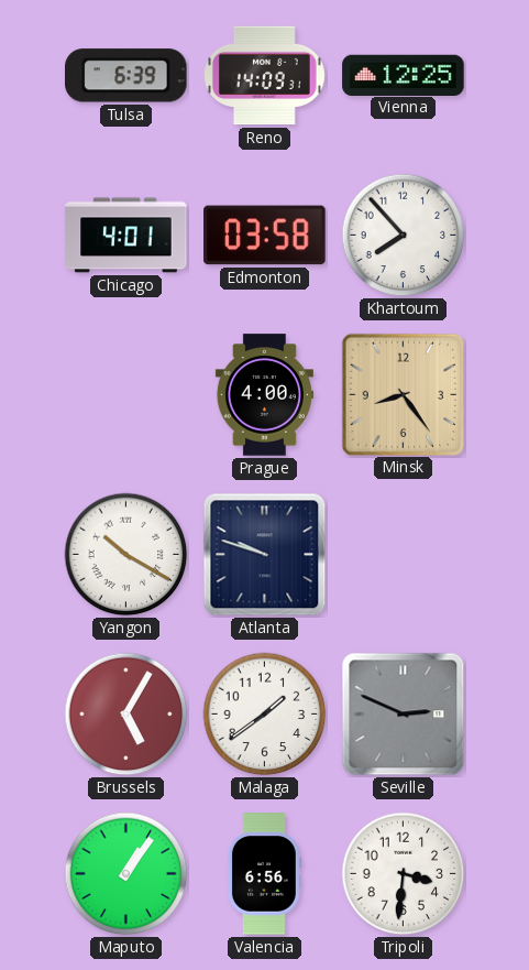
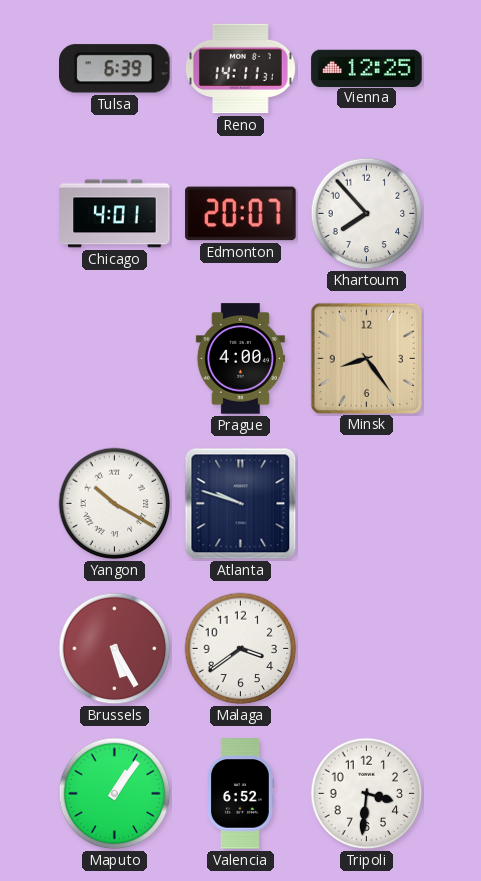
Reno: 14:09 -> 14:11 (240, 69)
Edmonton: 03:58 -> 20:07 (241, 214)
Brussels: 5:05 -> 5:25 (115, 649)
Malaga: 1:39 -> 3:39 (241, 649)
Seville: 2:49 -> none (404, 715)
Valencia: 6:56 -> 6:52 (241, 794)
